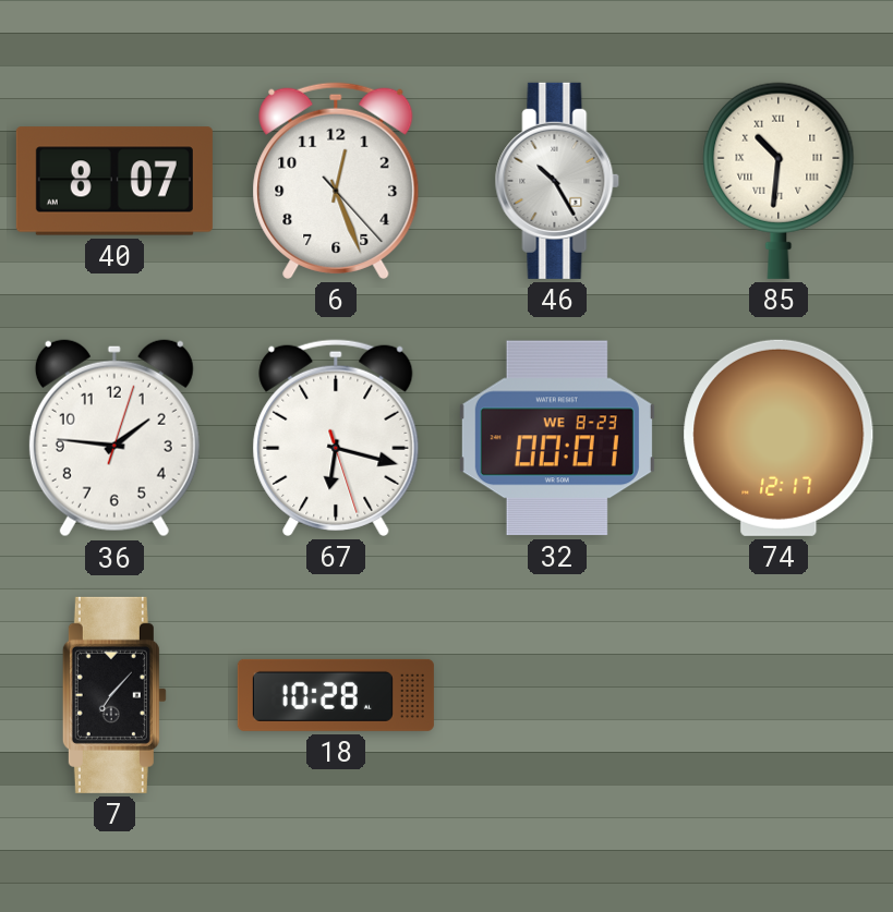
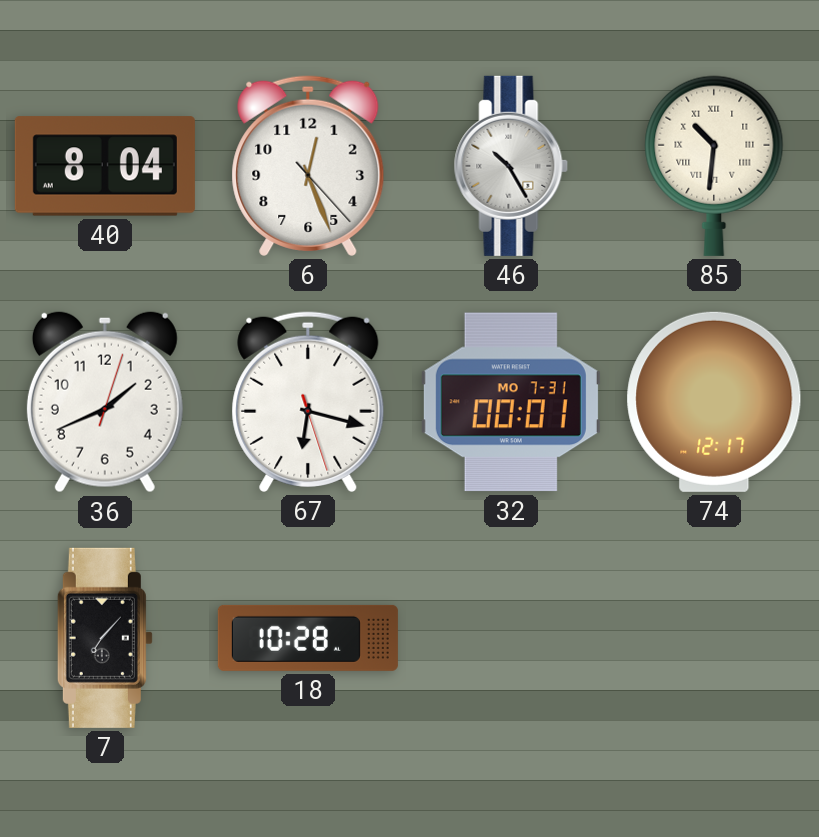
40: 8:07 -> 8:04 (105, 166)
36: 1:46 -> 1:41 (105, 402)
32 date: WE 8-23 -> MO 7-31 (511, 402)
